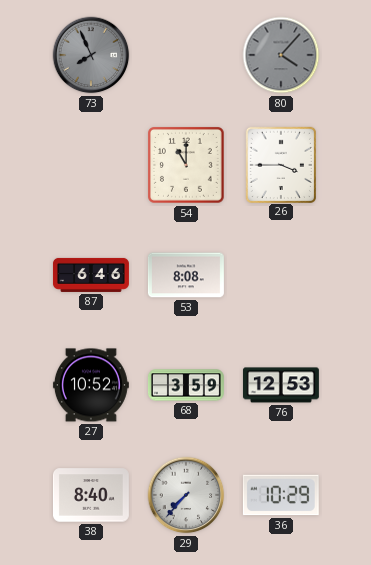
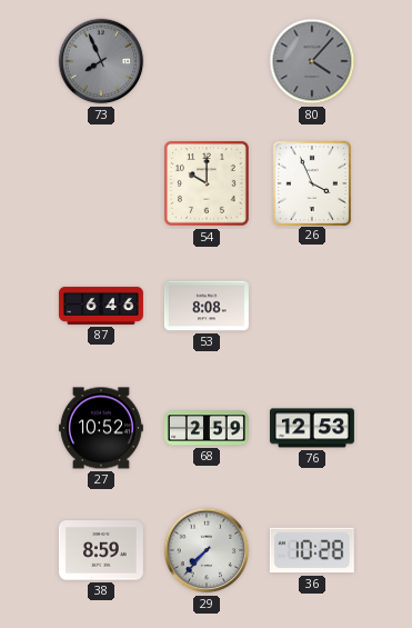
54: 11:00 -> 10:00 (208, 185)
26: 3:45 -> 3:56 (311, 182)
68: 3:59 -> 2:59 (207, 428)
38: 8:40 -> 8:59 (101, 550)
36: 10:29 -> 10:28 (312, 550)
